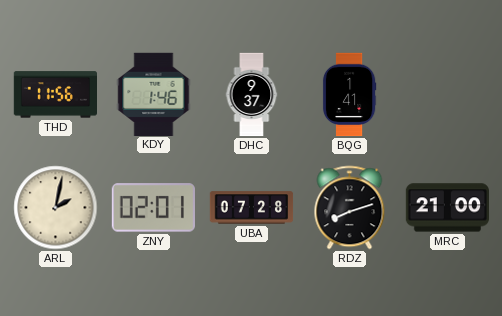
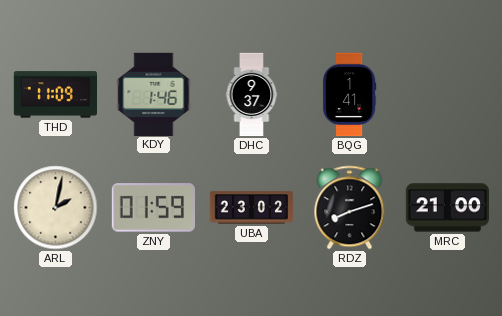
THD: 11:56 -> 11:09 (55, 95)
ZNY: 02:01 -> 01:59 (153, 208)
UBA: 07:28 -> 23:02 (252, 208)
